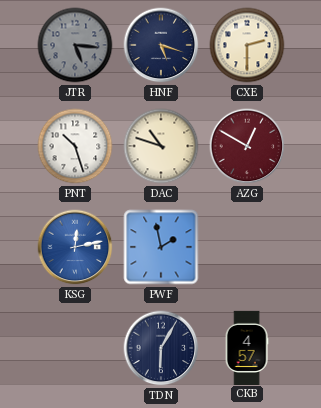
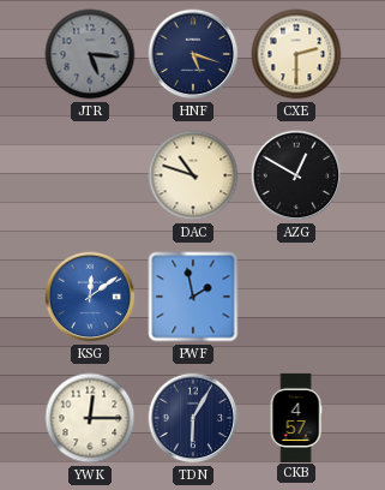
PNT: 10:27 -> none (75, 146)
AZG dial: burgundy -> black (296, 175)
KSG: 12:13 -> 12:09 (90, 297)
YWK: none -> 12:15 (90, 418)
